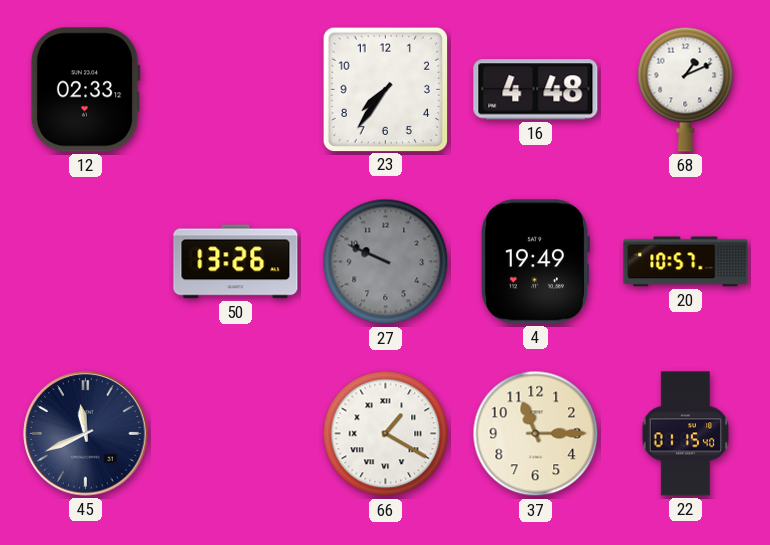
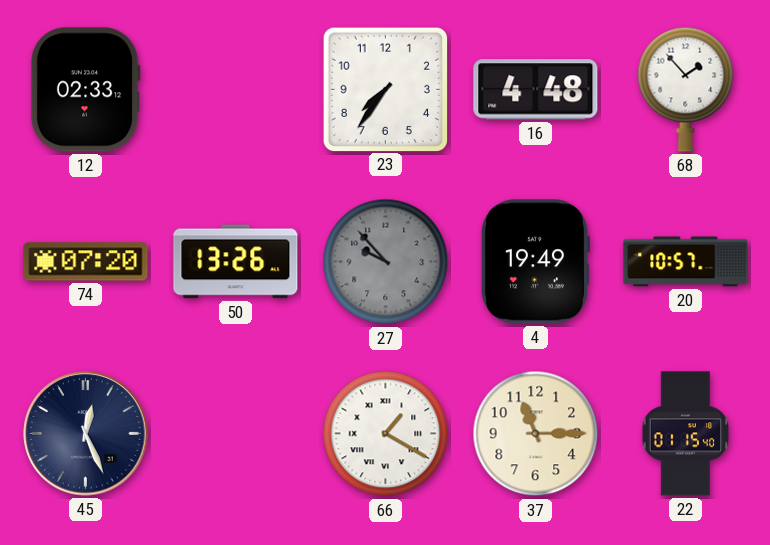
68: 1:11 -> 1:53 (686, 89)
74: none -> 07:20 (86, 262)
27: 9:49 -> 9:53 (386, 262)
45: 11:41 -> 12:26 (86, 434)
